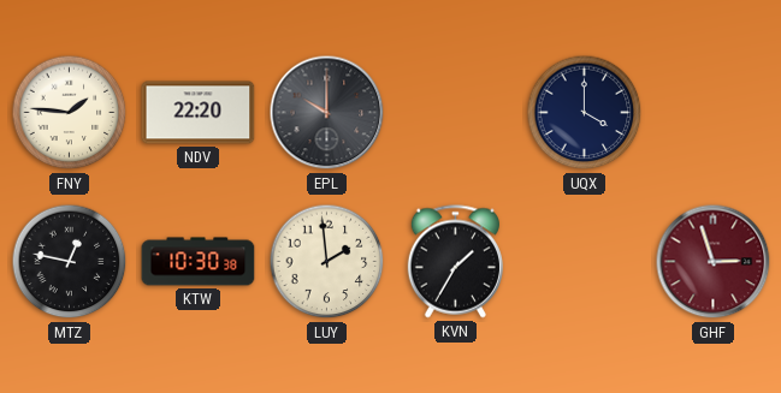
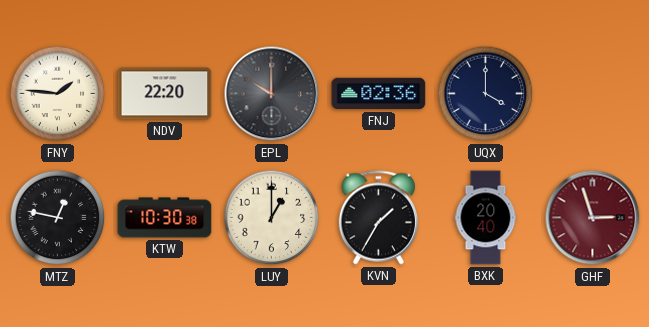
FNJ: none -> 02:36 (379, 94)
LUY: 1:59 -> 1:00 (272, 218)
BXK: none -> 20:40 (486, 218)
